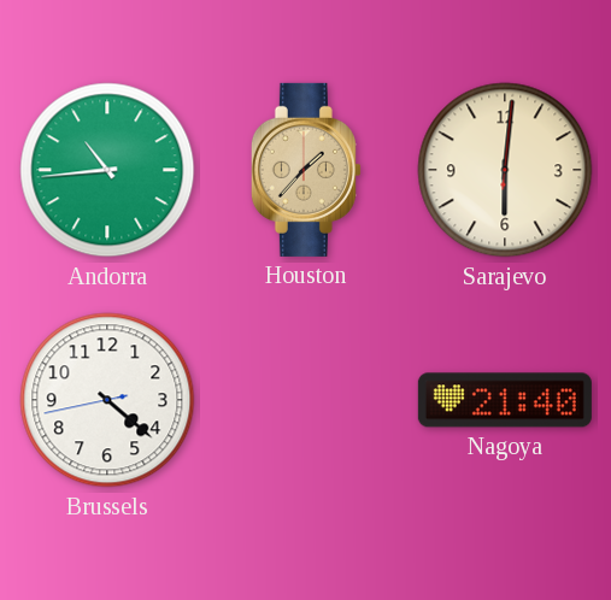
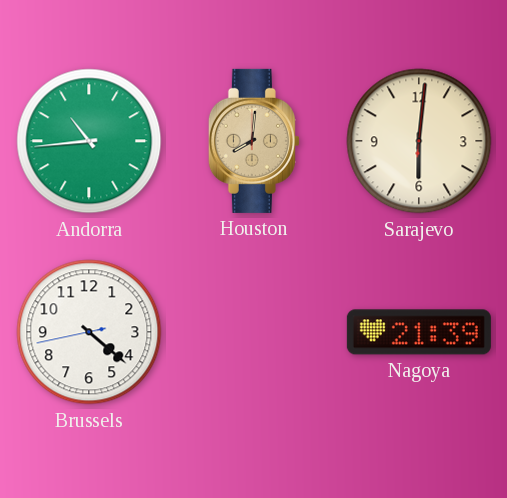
Houston: 1:37 -> 8:01 (254, 141)
Nagoya: 21:40 -> 21:39 (419, 332)
